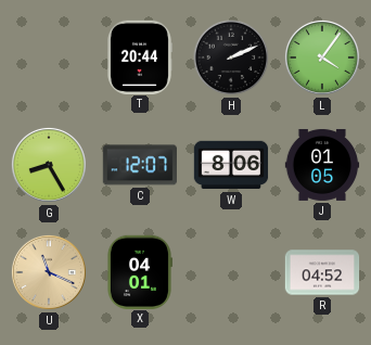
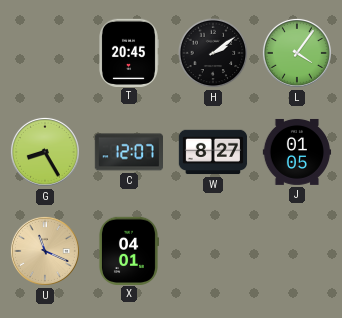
T: 20:44 -> 20:45 (129, 52)
H: 2:11 -> 2:09 (213, 53)
W: 8:06 -> 8:27 (213, 152)
R: 04:52 -> none (322, 272)
